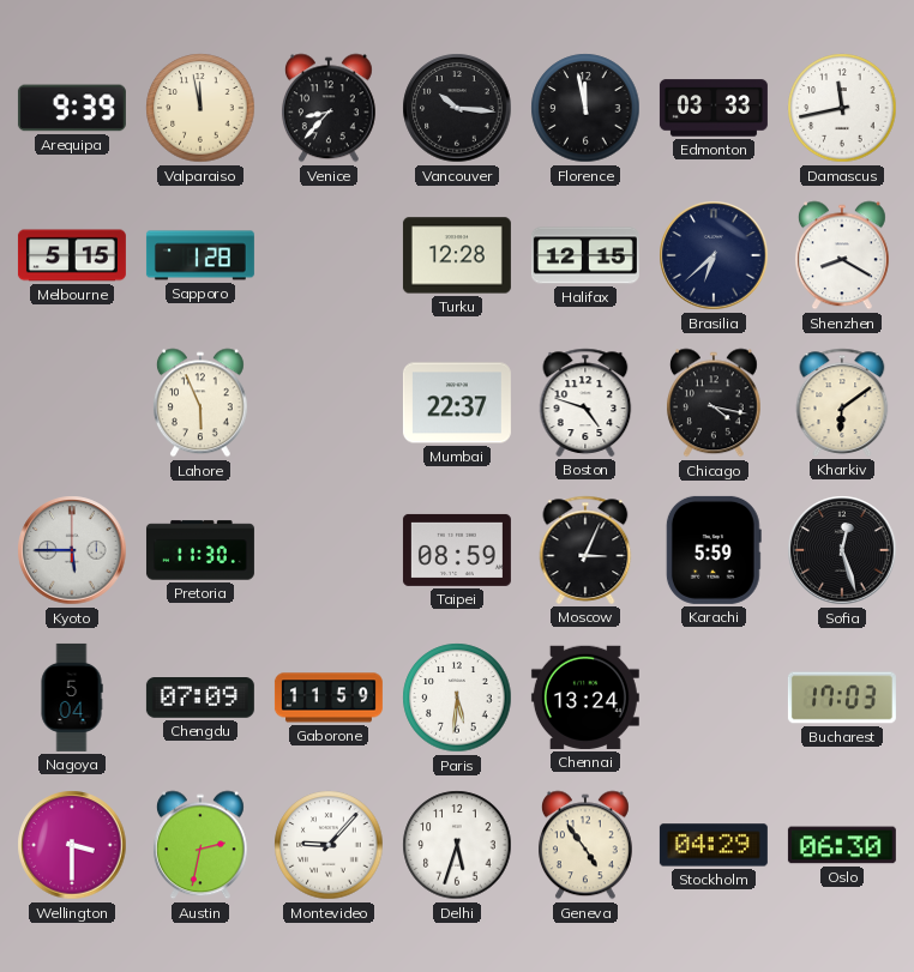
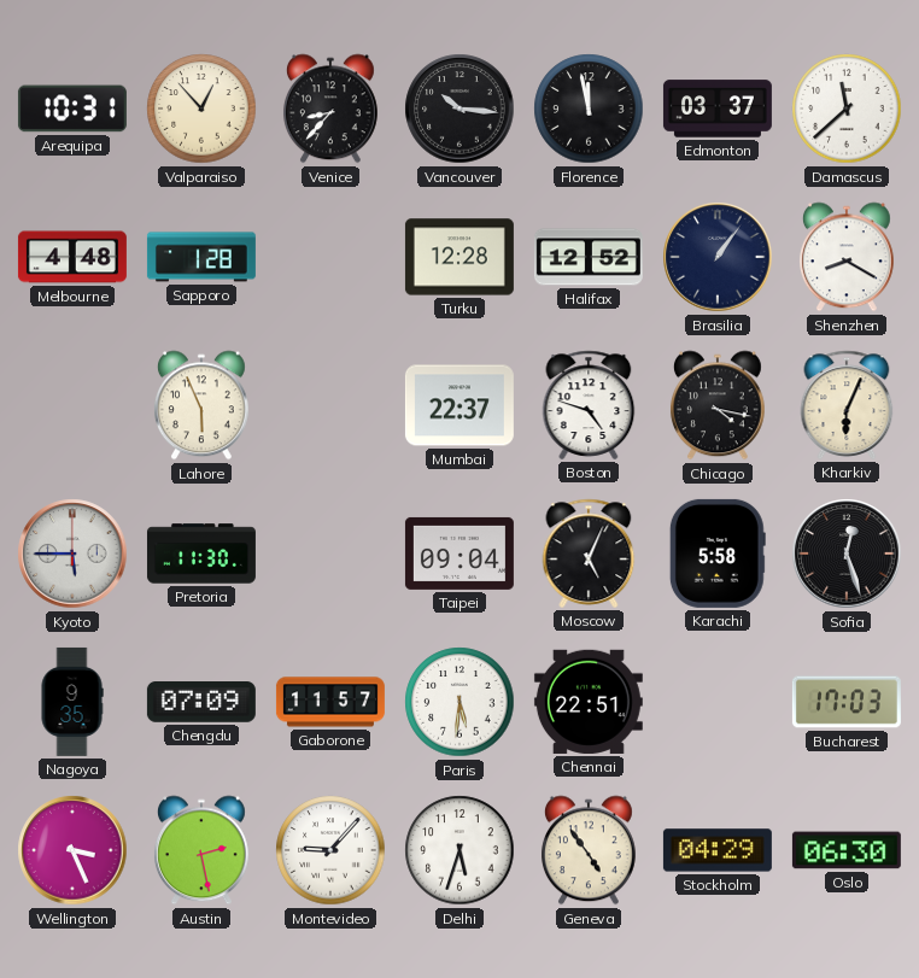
Arequipa: 9:39 -> 10:31 (72, 109)
Valparaiso: 11:58 -> 12:53 (201, 109)
Edmonton: 03:33 -> 03:37 (718, 109)
Damascus: 11:43 -> 11:38 (847, 109)
Melbourne: 5:15 -> 4:48 (72, 257)
Halifax: 12:15 -> 12:52 (589, 257)
Brasilia: 6:38 -> 1:06 (718, 257)
Kharkiv: 6:09 -> 6:04 (847, 405)
Taipei: 08:59 -> 09:04 (459, 554)
Moscow: 3:04 -> 5:04 (589, 554)
Karachi: 5:59 -> 5:58 (718, 554)
Nagoya: 5:04 -> 9:35 (72, 702)
Gaborone: 11:59 -> 11:57 (330, 702)
Chennai: 13:24 -> 22:51 (589, 702)
Wellington: 3:30 -> 3:26 (72, 850)
Austin: 2:32 -> 2:28 (201, 850)
